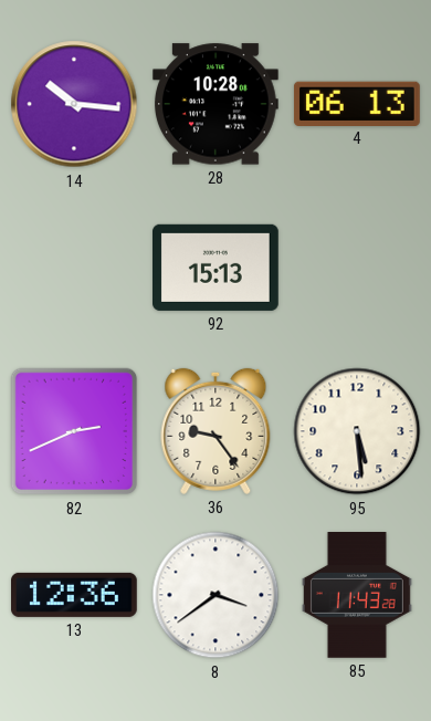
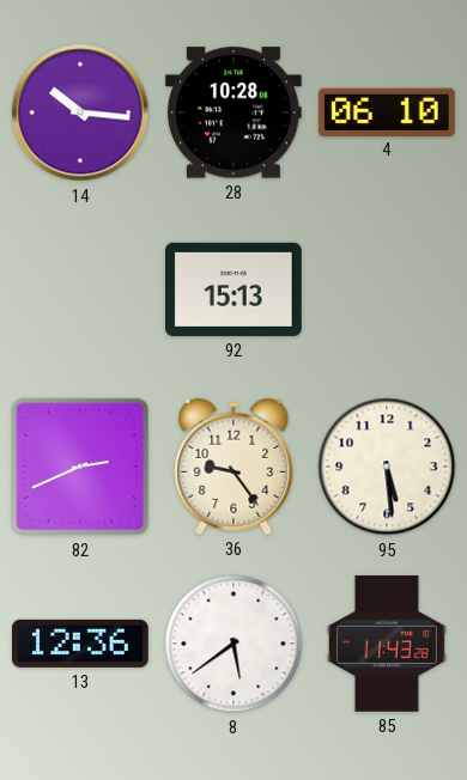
4: 06:13 -> 06:10 (387, 111)
8: 3:39 -> 5:39 (233, 644)
